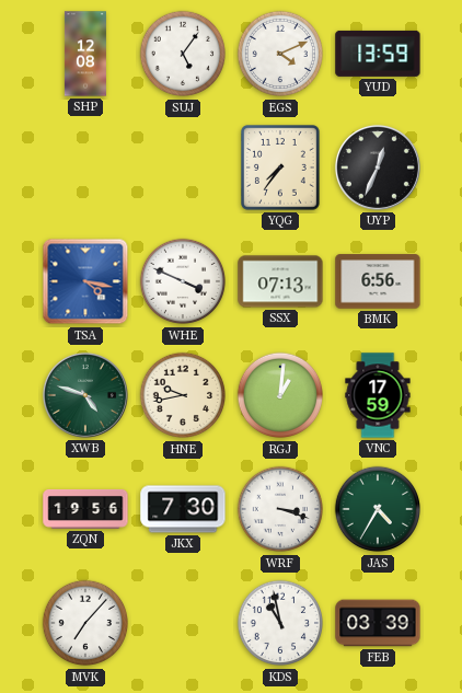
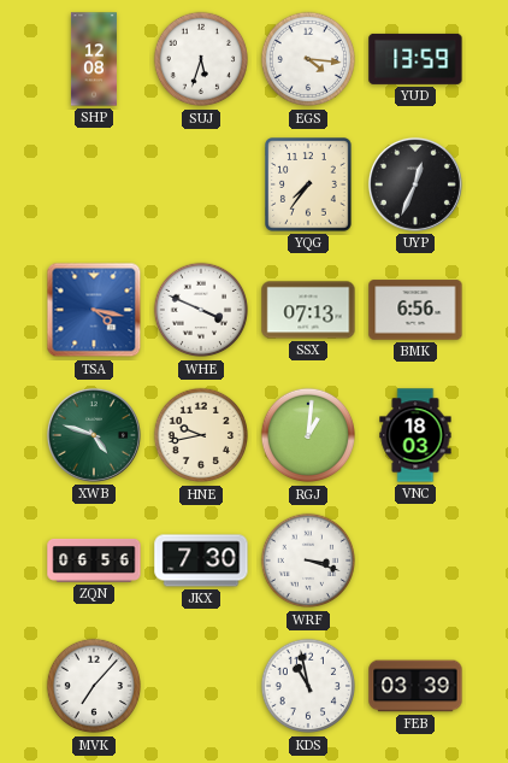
SUJ: 5:06 -> 5:33 (201, 59)
EGS: 4:11 -> 4:16 (308, 59)
VNC: 17:59 -> 18:03 (415, 435)
ZQN: 19:56 -> 06:56 (94, 560)
JAS: 4:35 -> none (378, 509)
